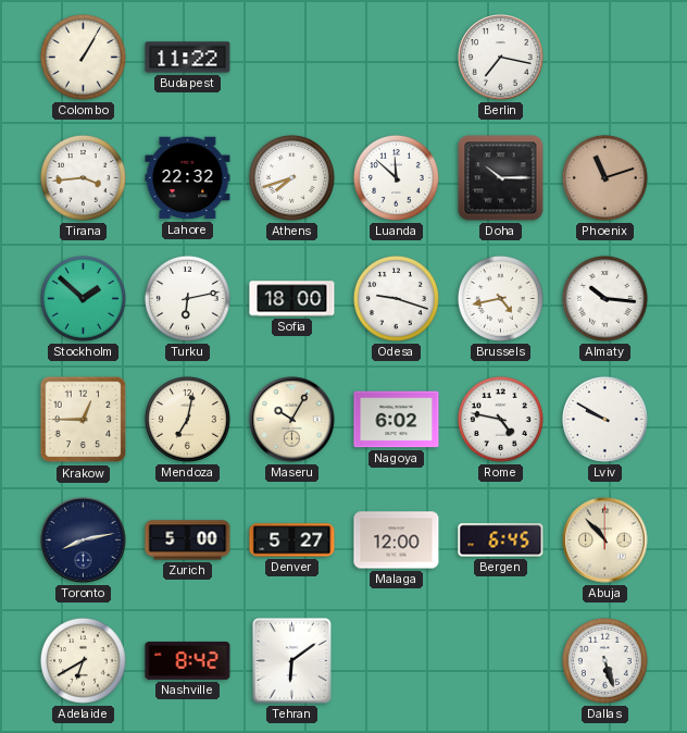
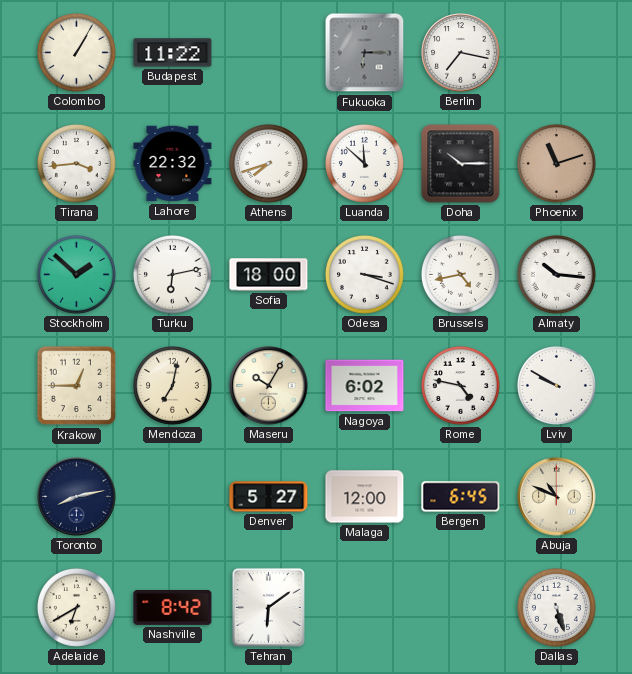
Fukuoka: none -> 6:15 (365, 53)
Odesa: 9:18 -> 3:18 (364, 274)
Zurich: 5:00 -> none (188, 541)
Abuja: 10:53 -> 10:49 (557, 497)
